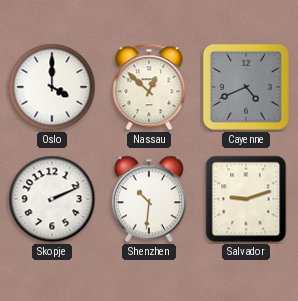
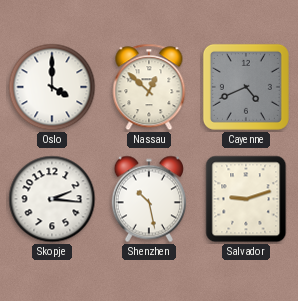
Skopje: 2:11 -> 2:16 (52, 199)
Shenzhen: 10:31 -> 10:28 (149, 199)
